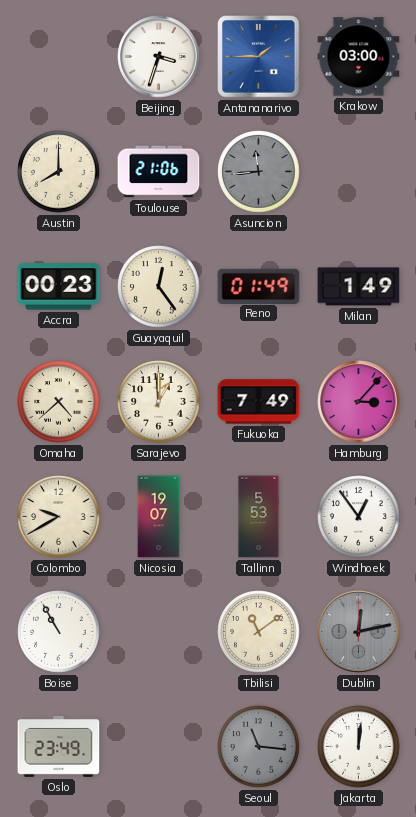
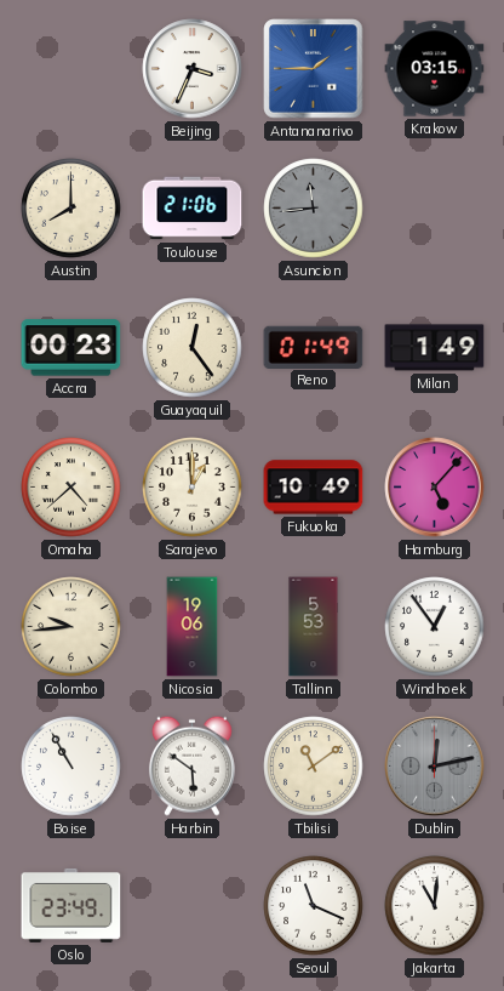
Beijing: 3:33 -> 3:34 (193, 69)
Krakow: 03:00 -> 03:15 (435, 69)
Fukuoka: 7:49 -> 10:49 (314, 488)
Hamburg: 3:07 -> 5:07 (435, 488)
Colombo: 9:40 -> 9:44 (71, 627)
Nicosia: 19:07 -> 19:06 (193, 627)
Harbin: none -> 5:51 (191, 765)
Seoul: 11:16 -> 11:19 (314, 906)
Seoul dial: grey -> white (314, 906)
Jakarta: 12:01 -> 11:01 (435, 906)
